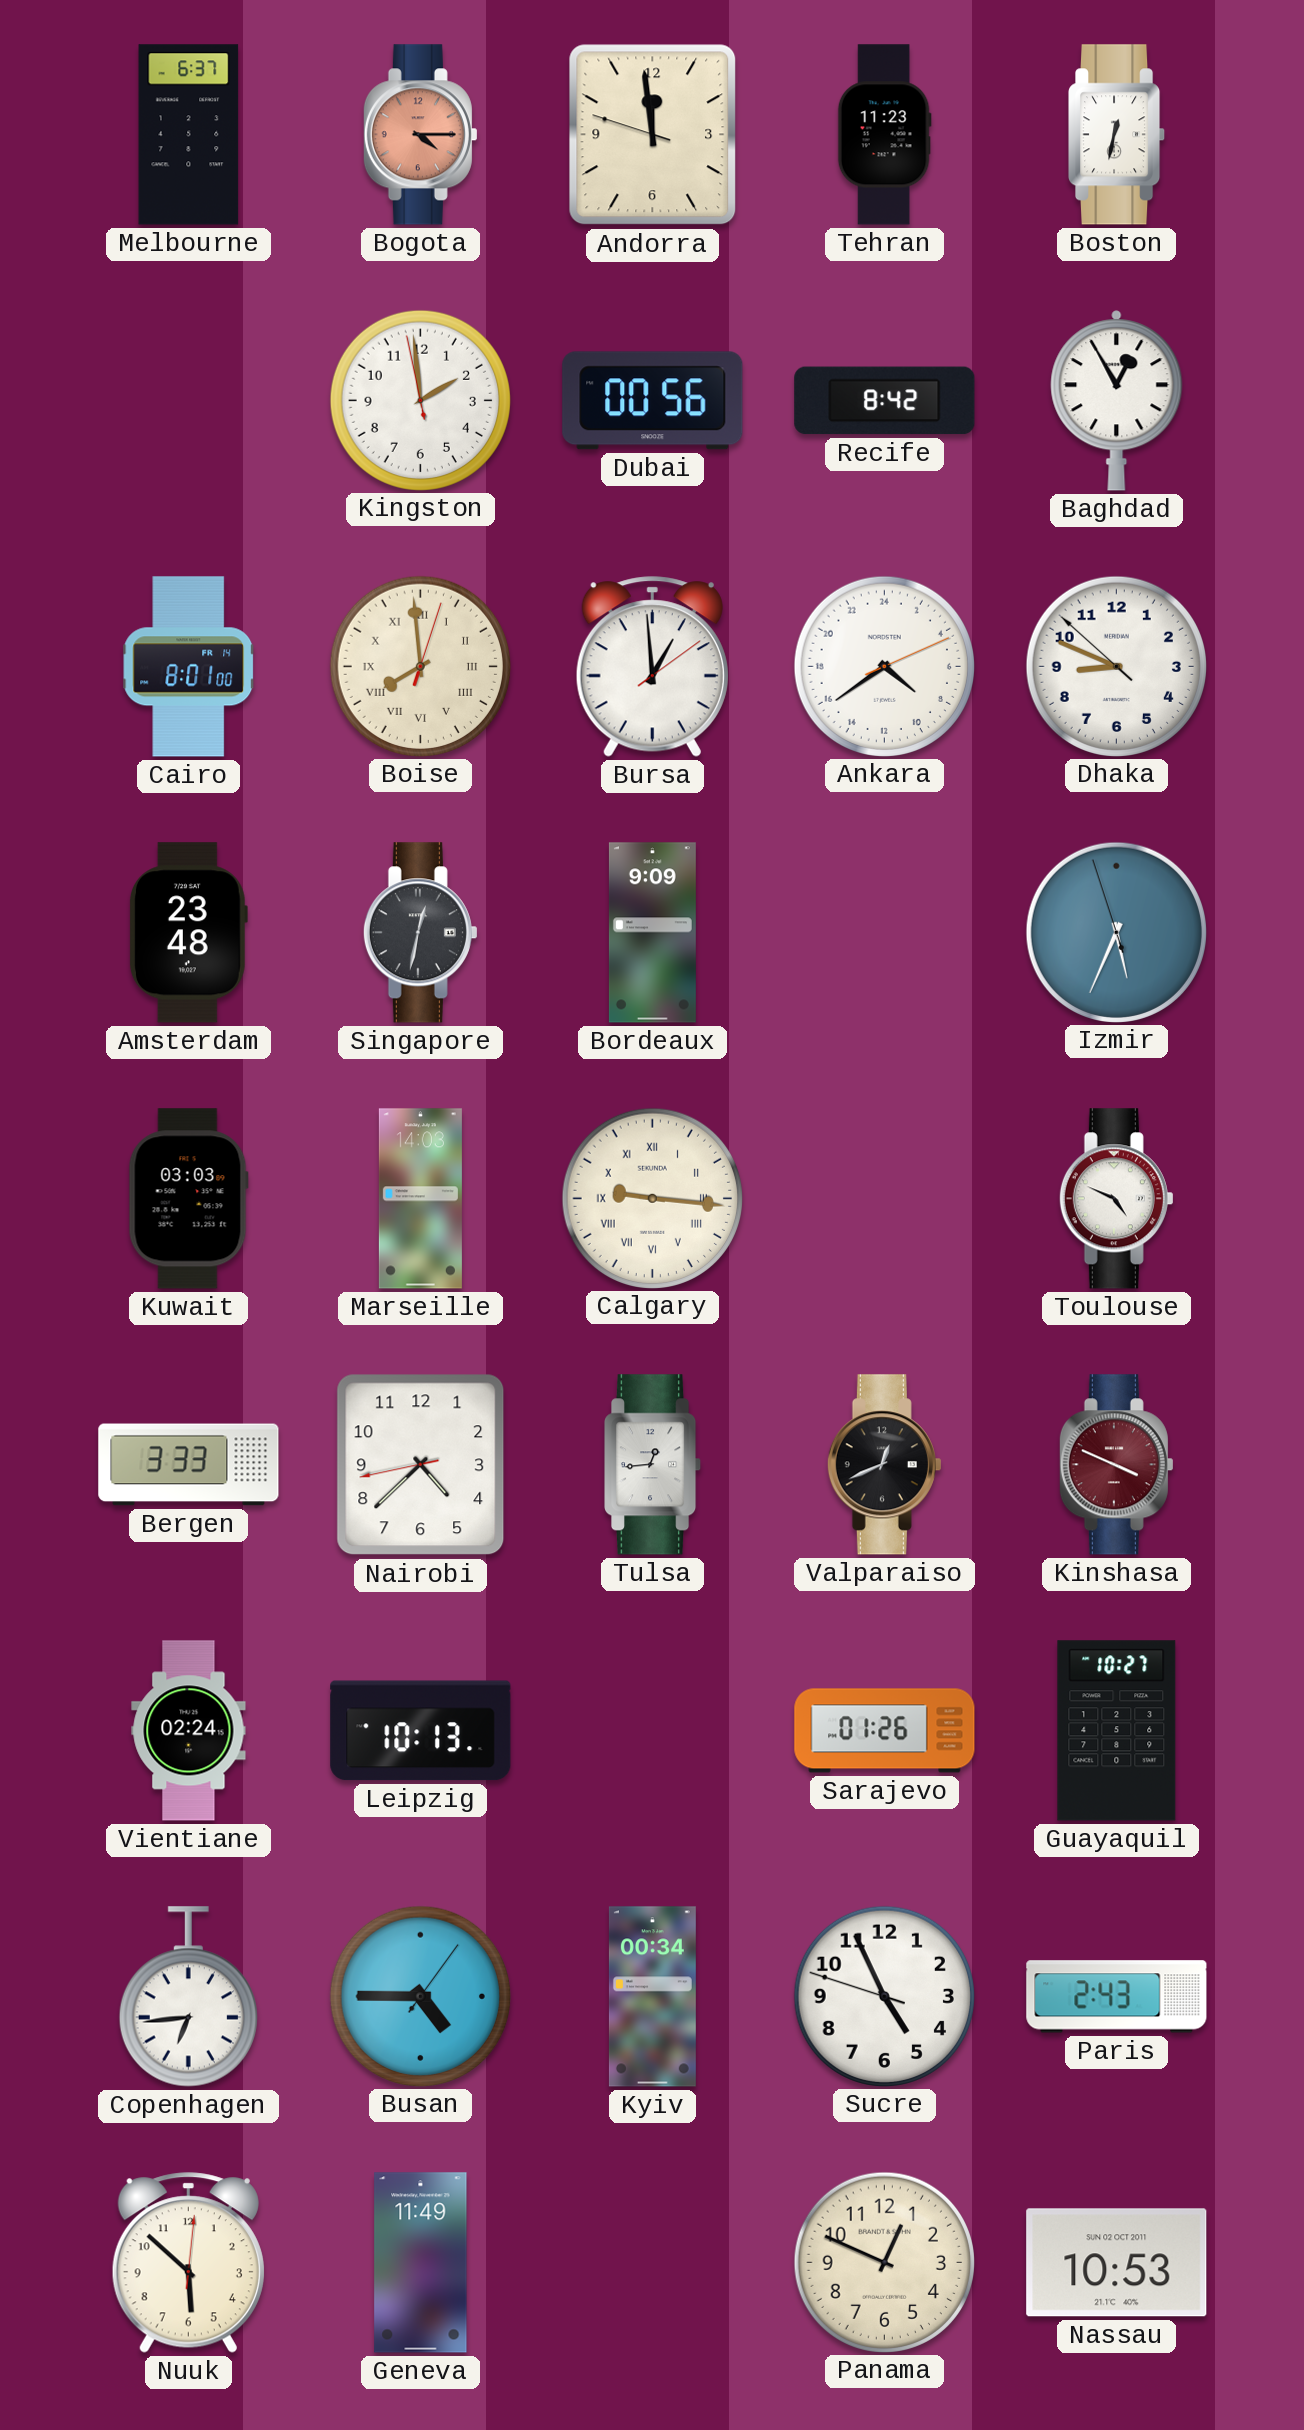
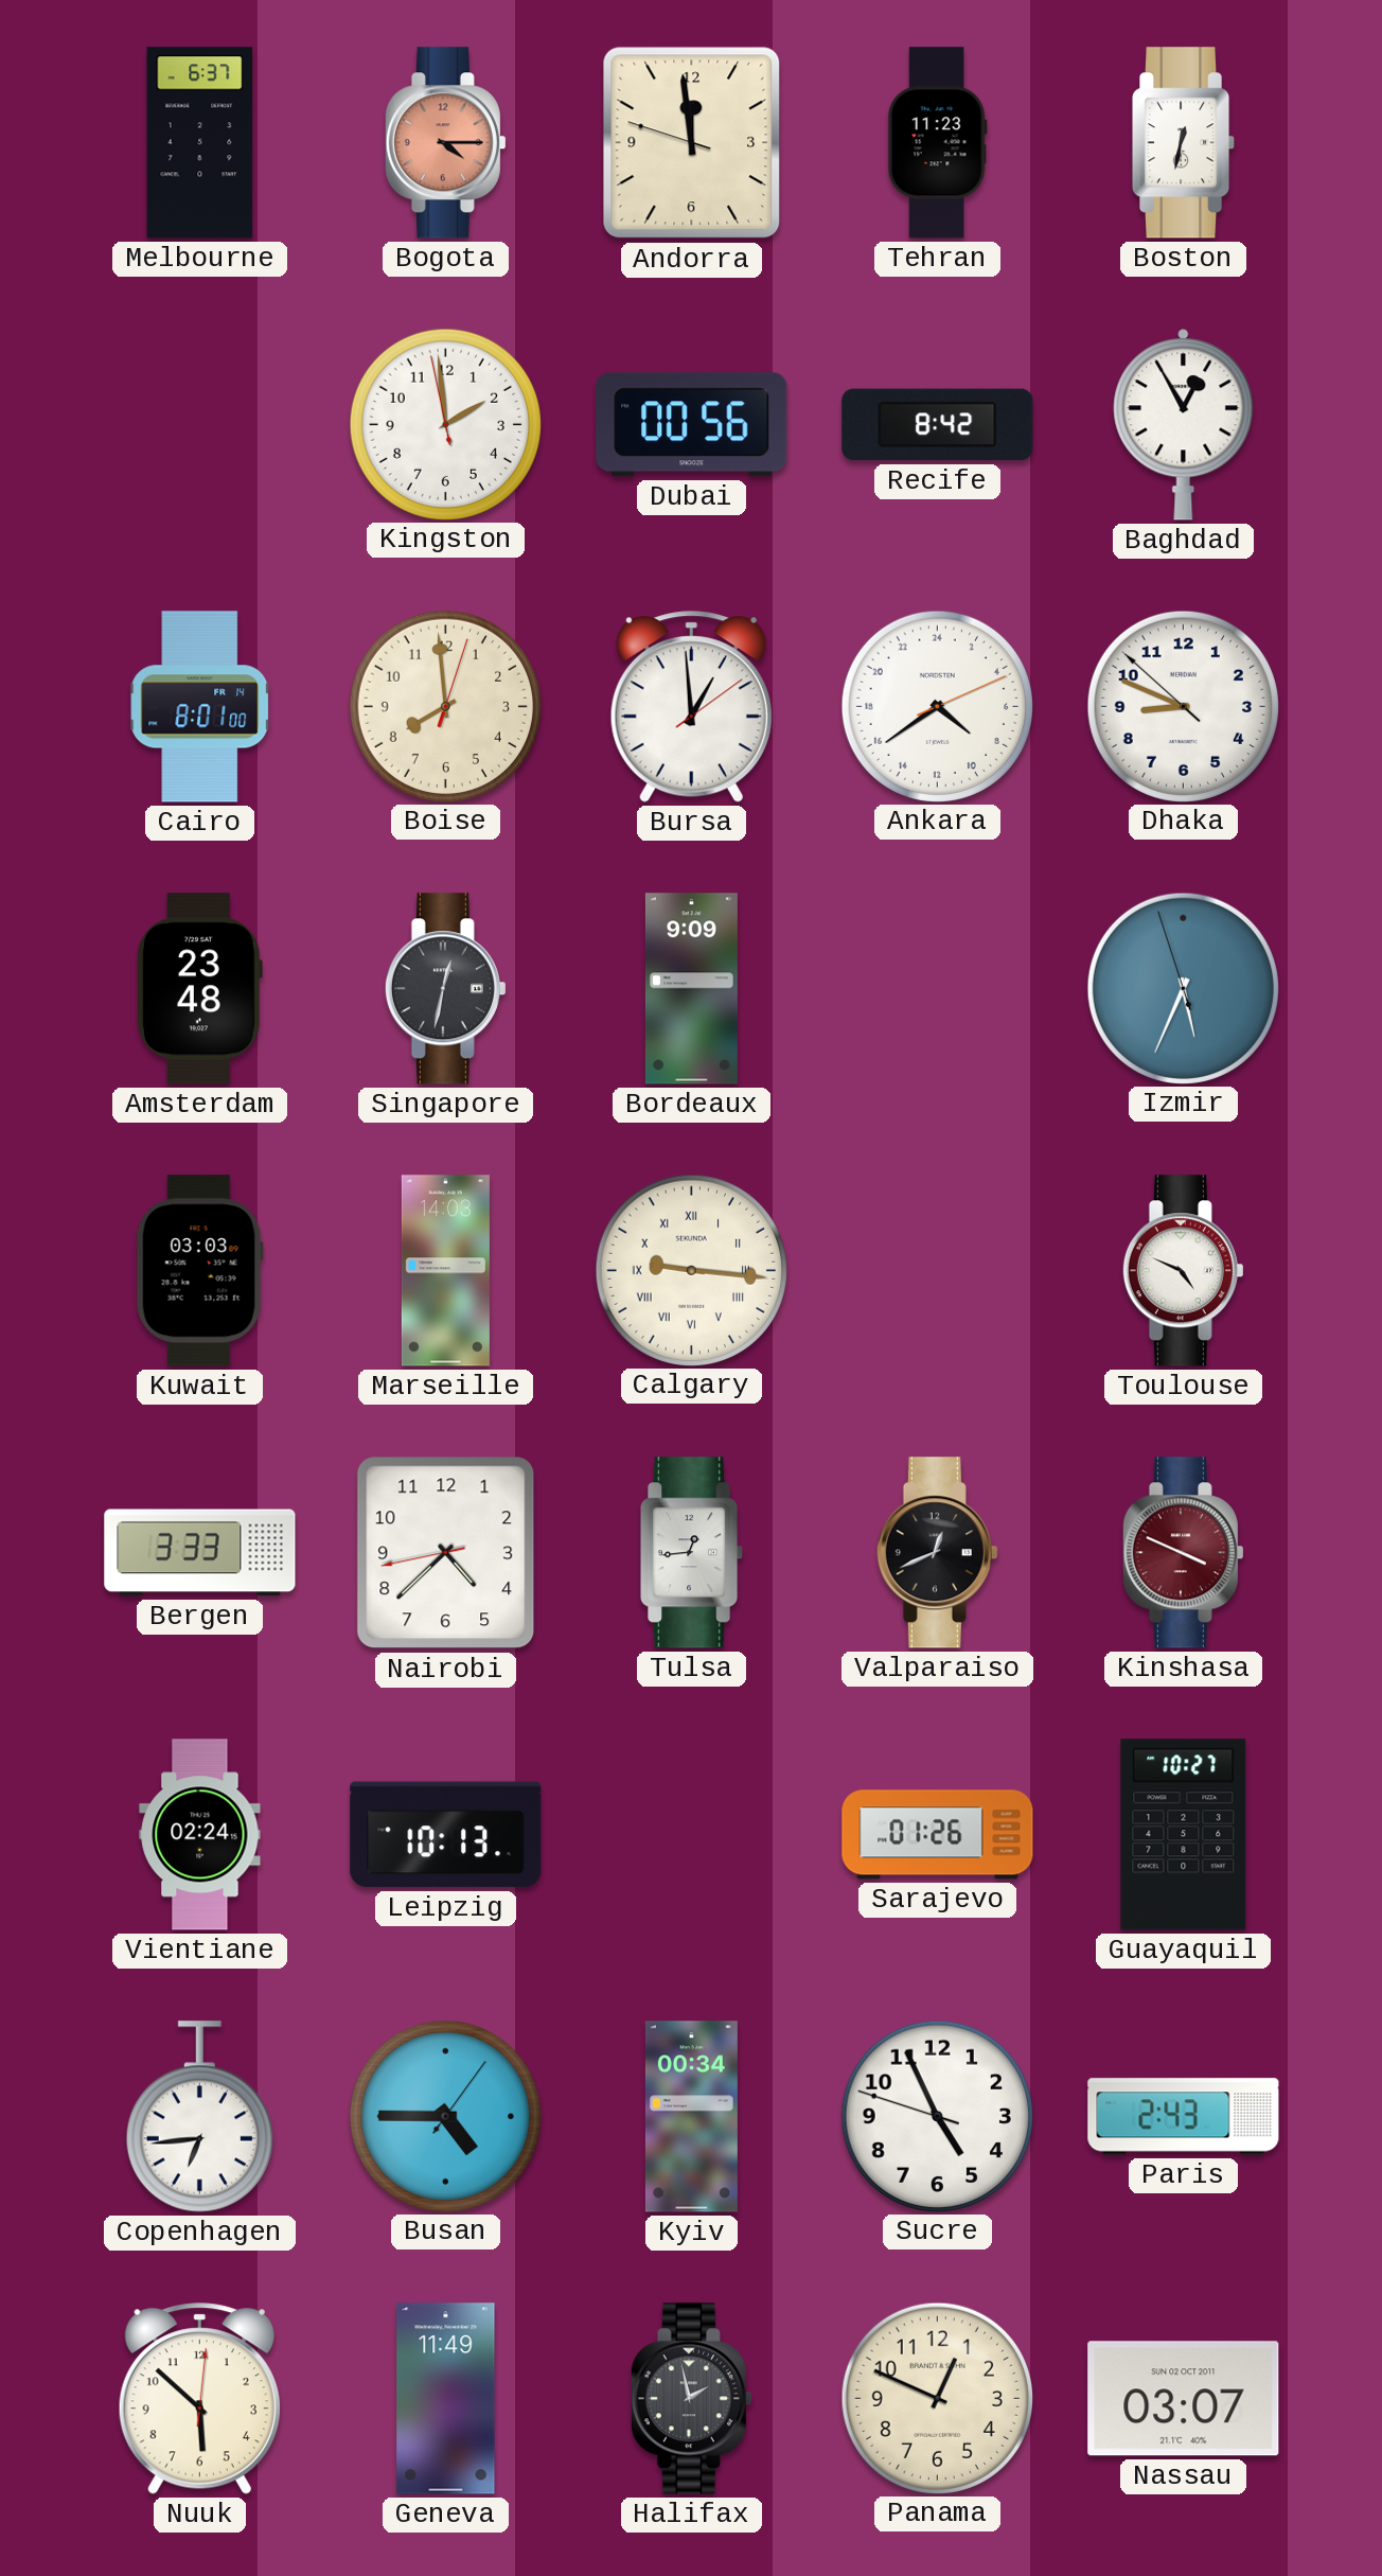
Boise numerals: Roman -> Arabic (445, 706)
Halifax: none -> 1:58 (691, 2399)
Nassau: 10:53 -> 03:07 (1184, 2399)
